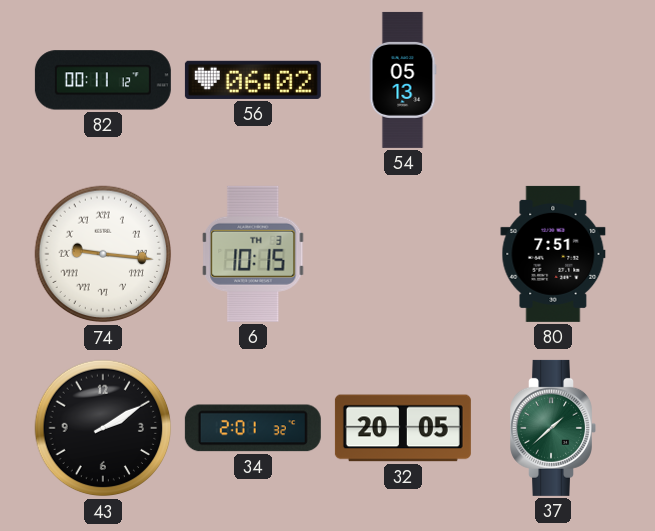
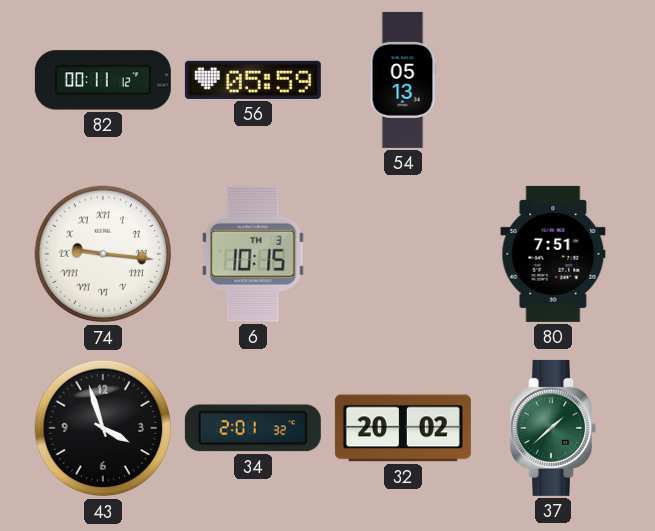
56: 06:02 -> 05:59 (253, 80)
43: 2:10 -> 3:57 (103, 428)
32: 20:05 -> 20:02 (403, 428)
